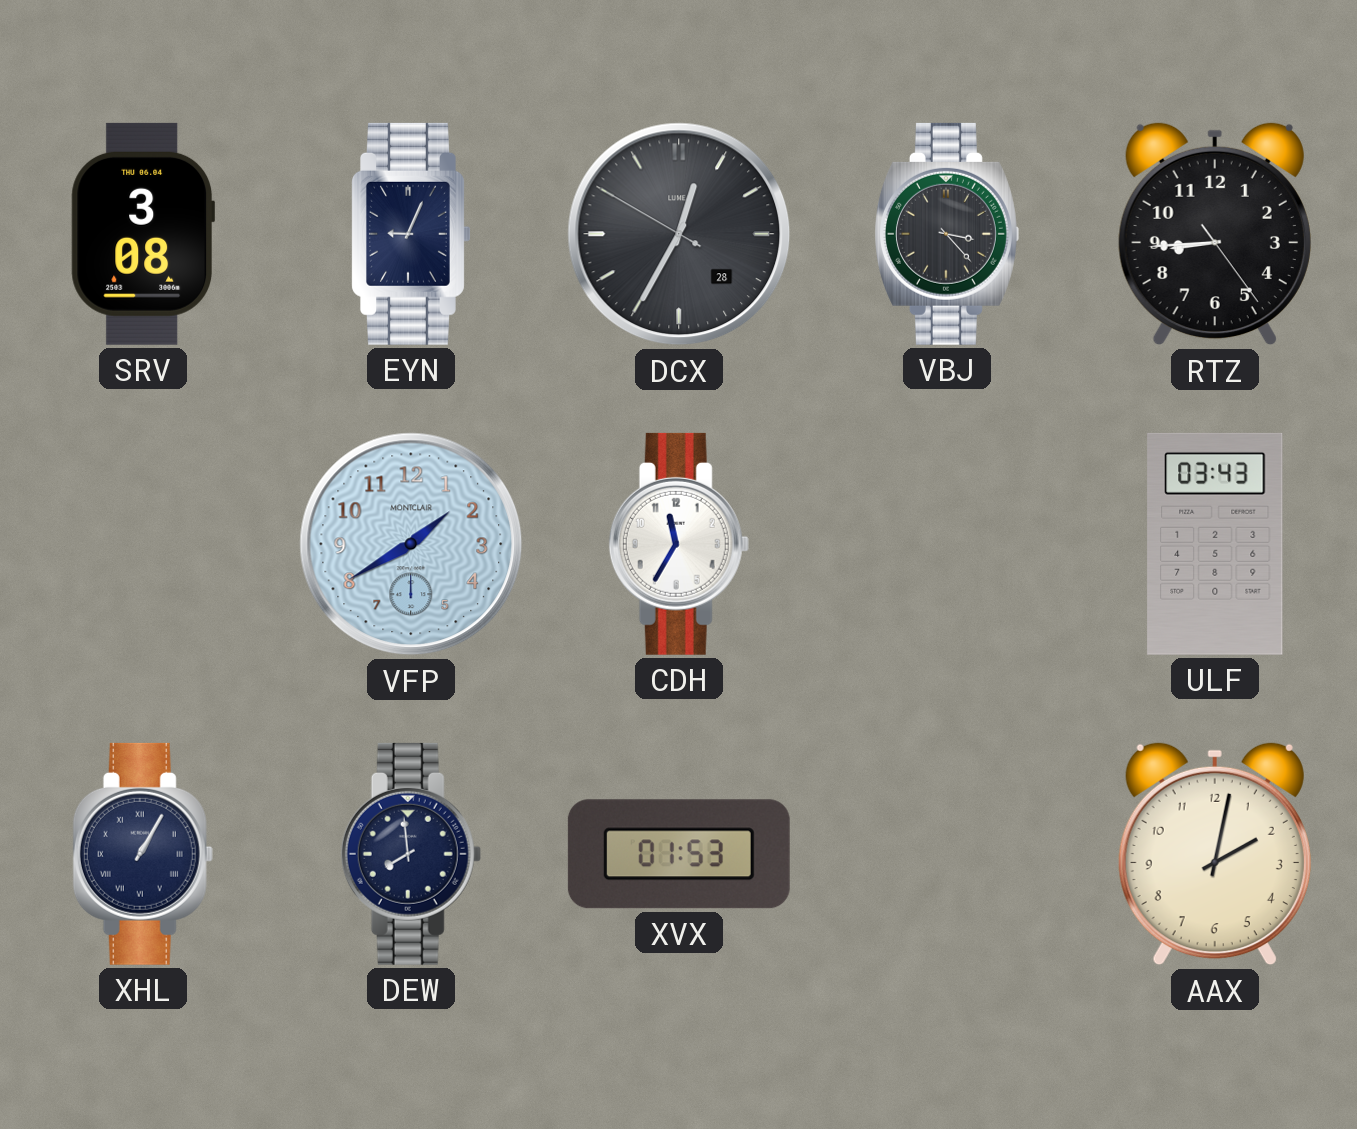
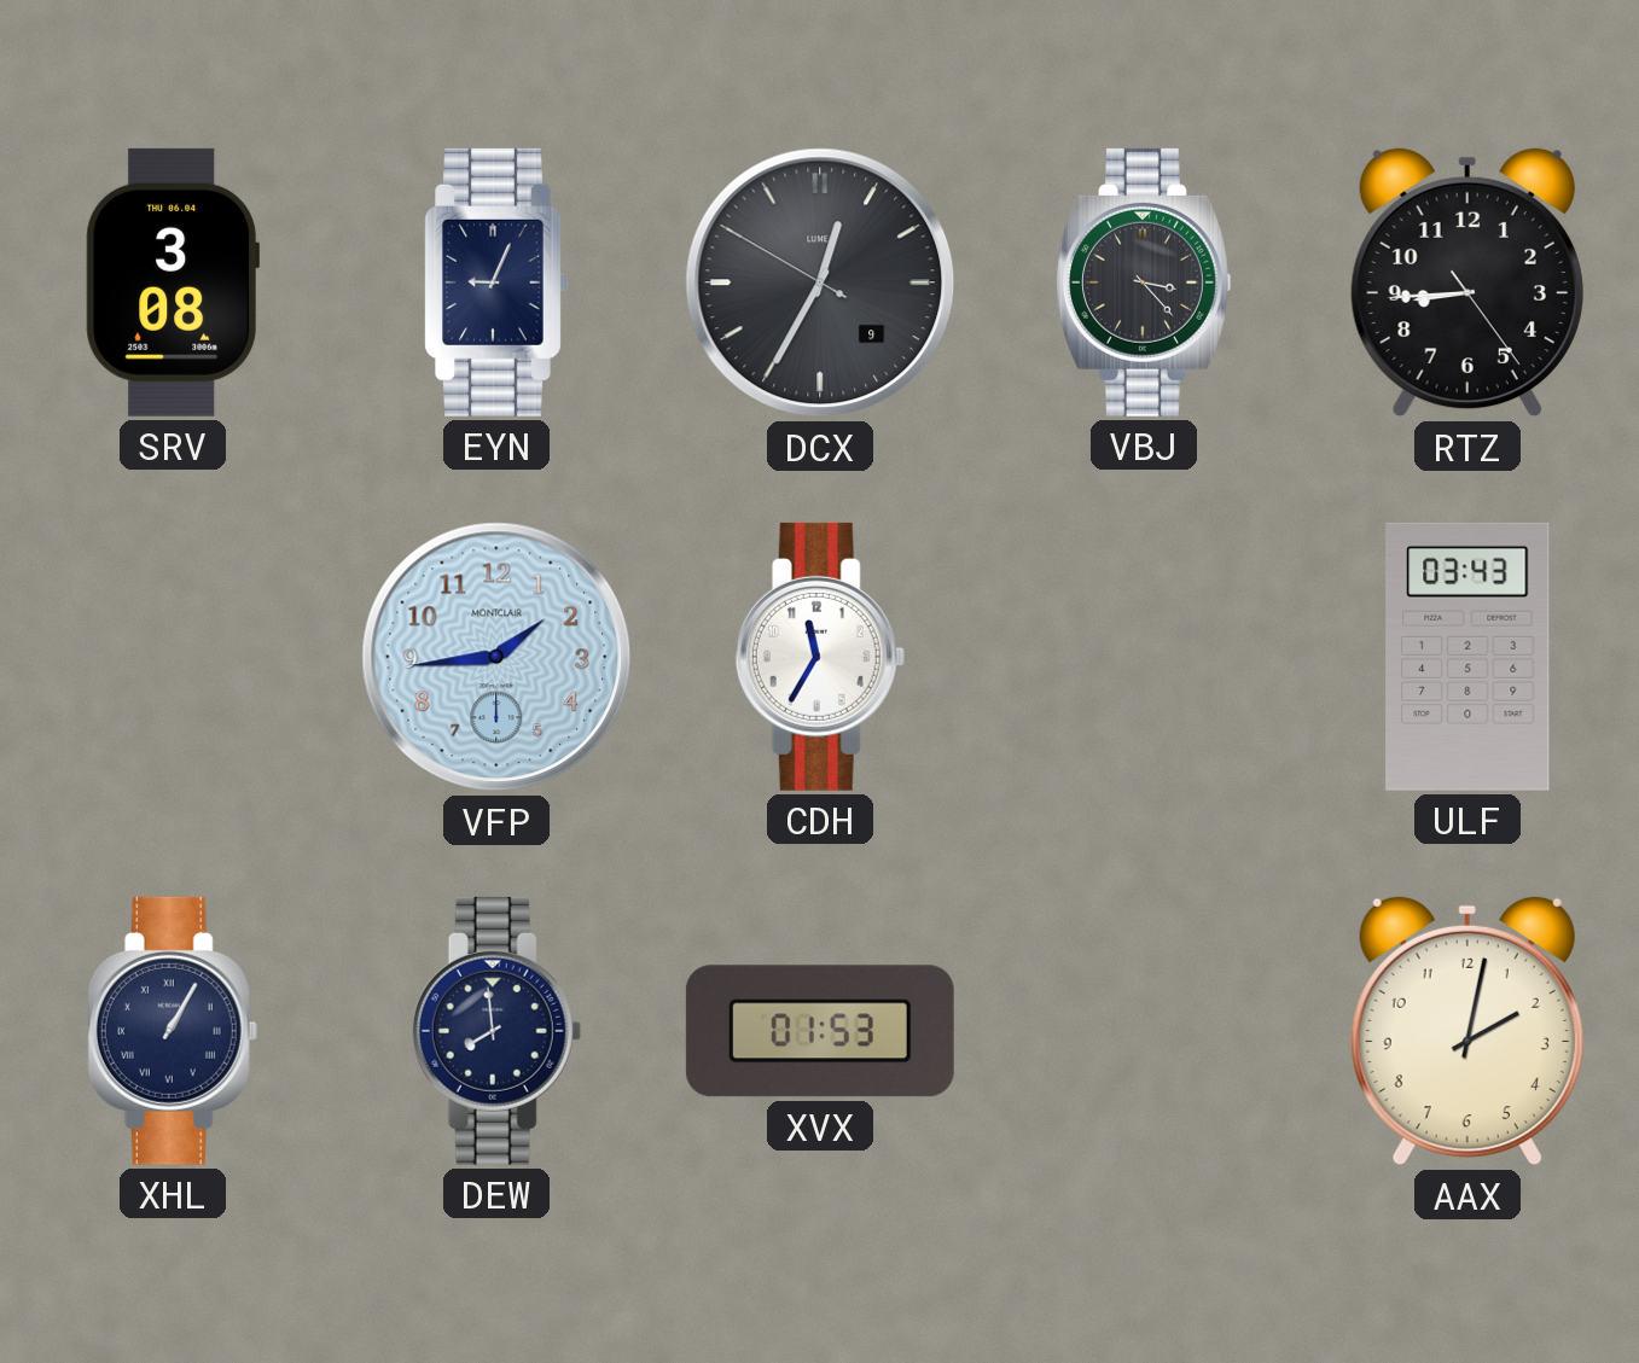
DCX date: 28 -> 9 (820, 282)
VFP: 1:40 -> 1:44 (496, 657)
